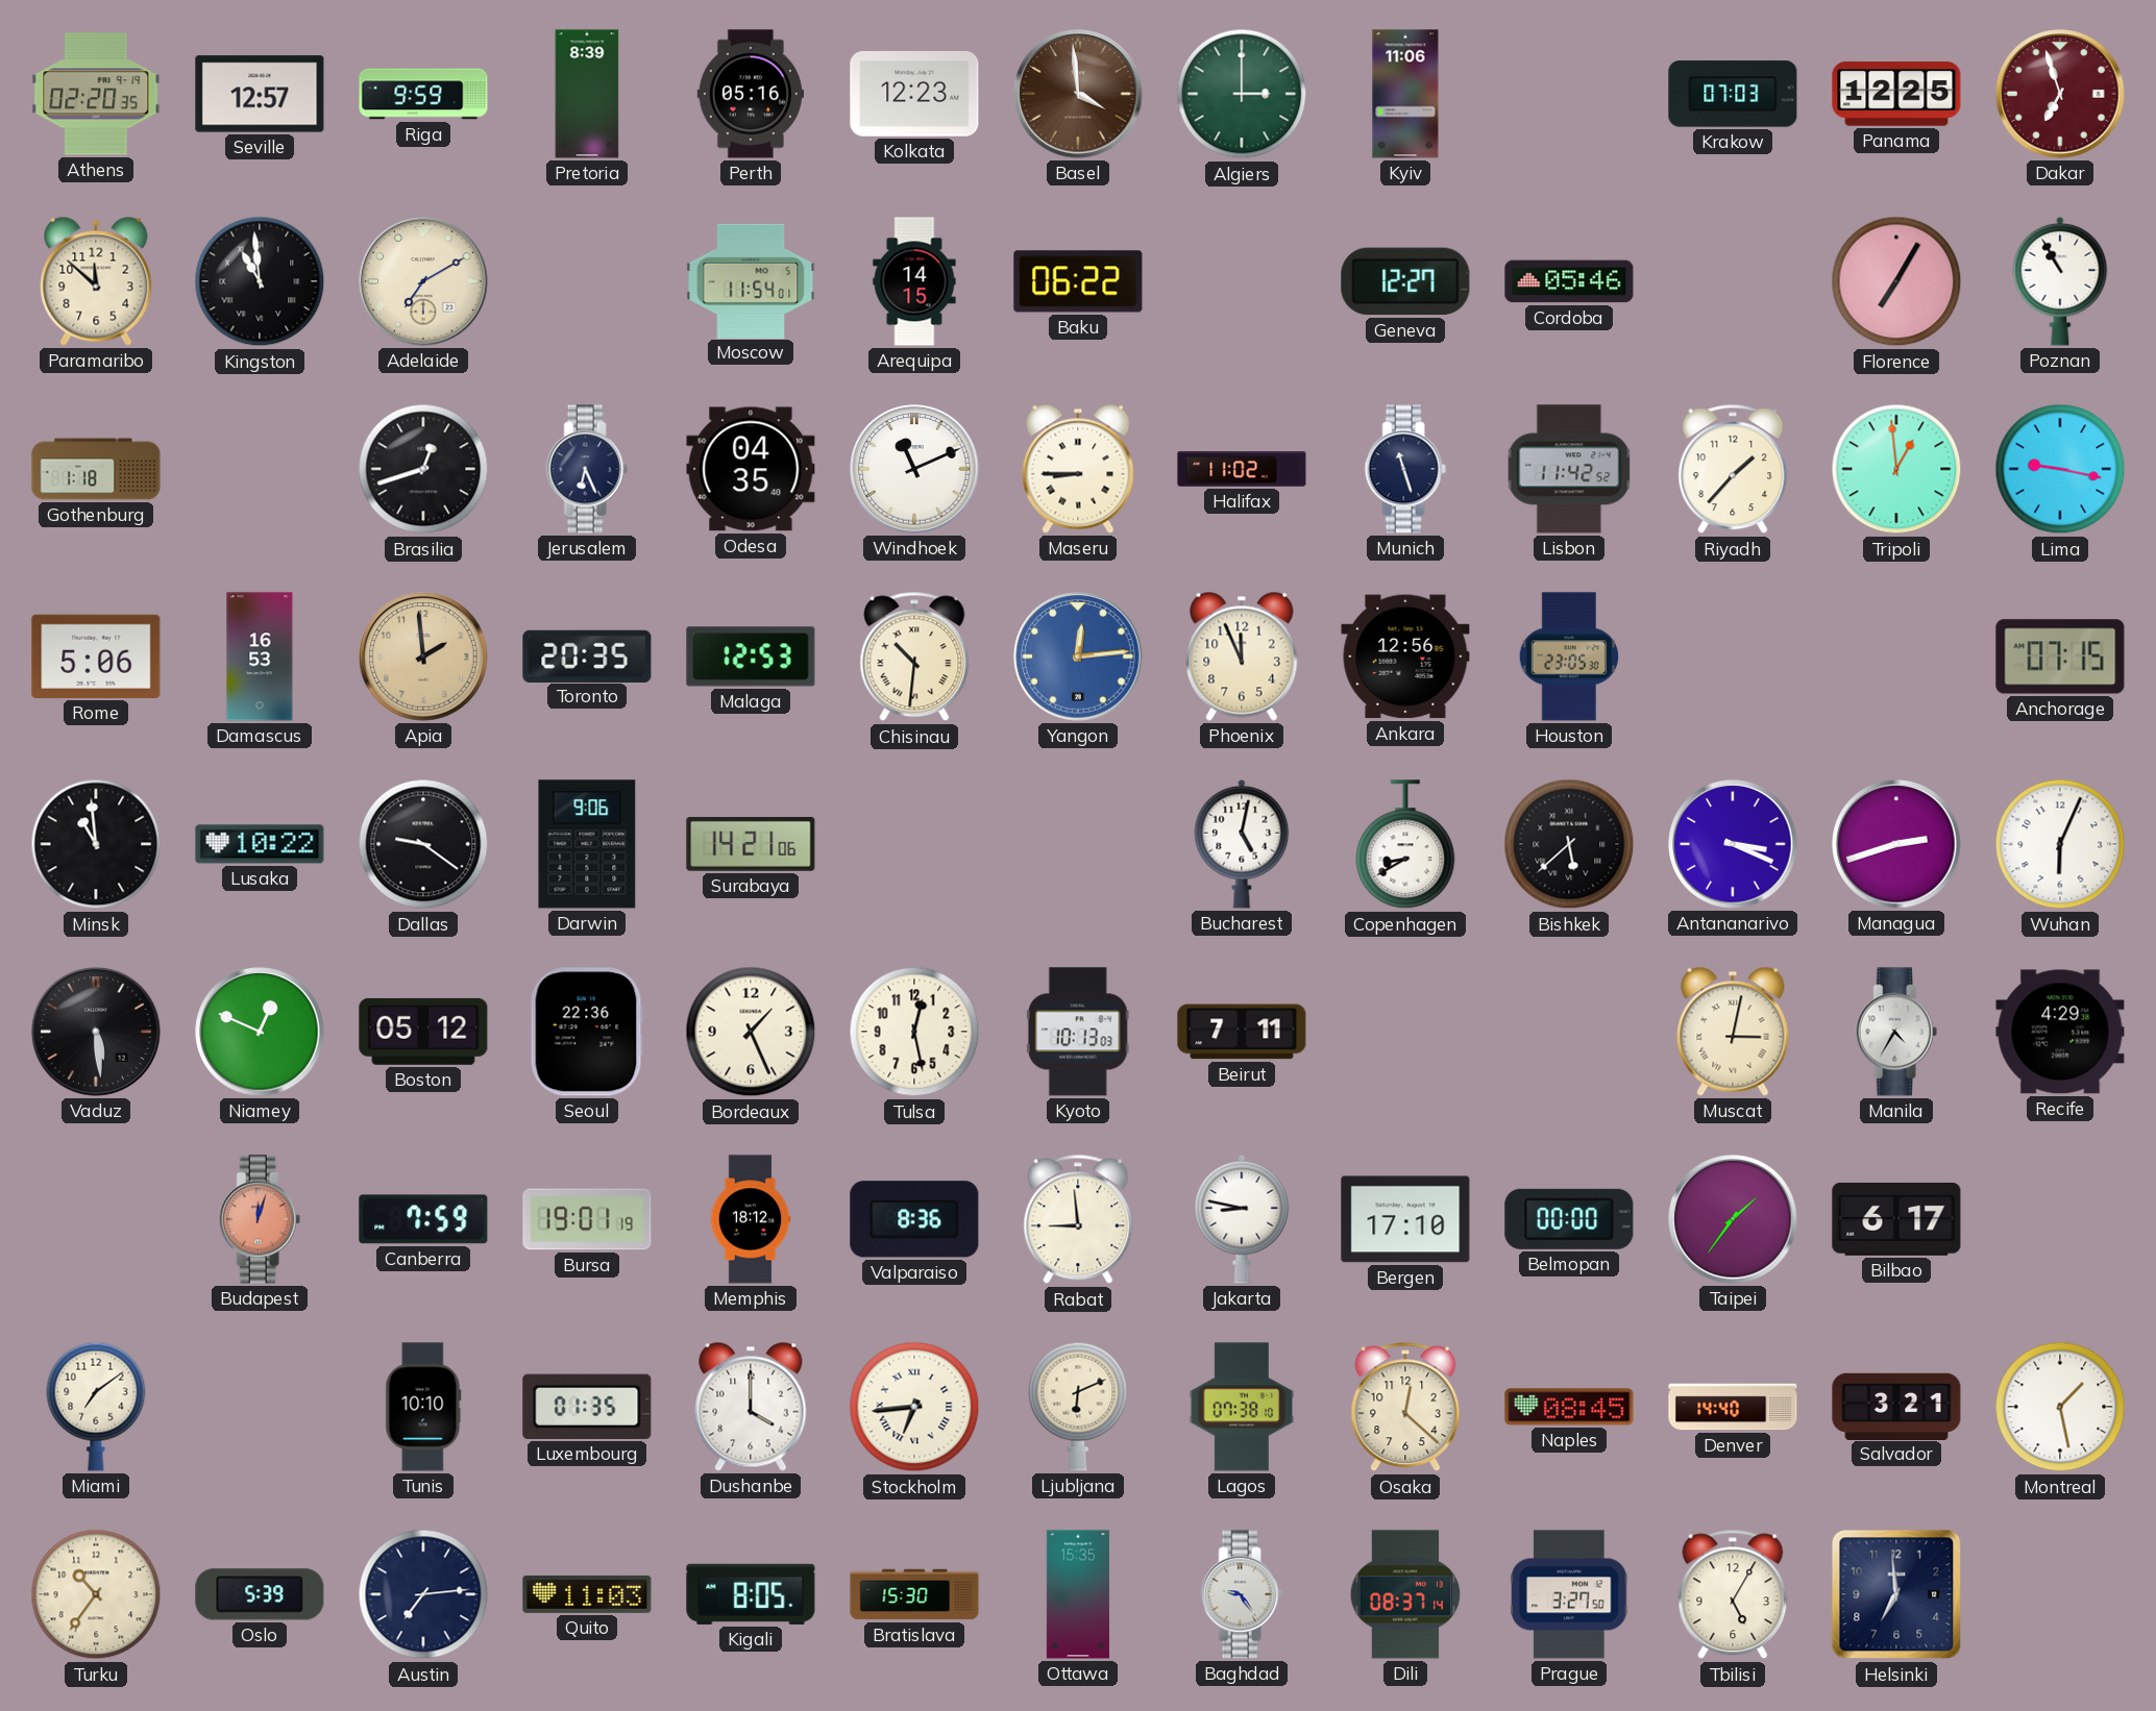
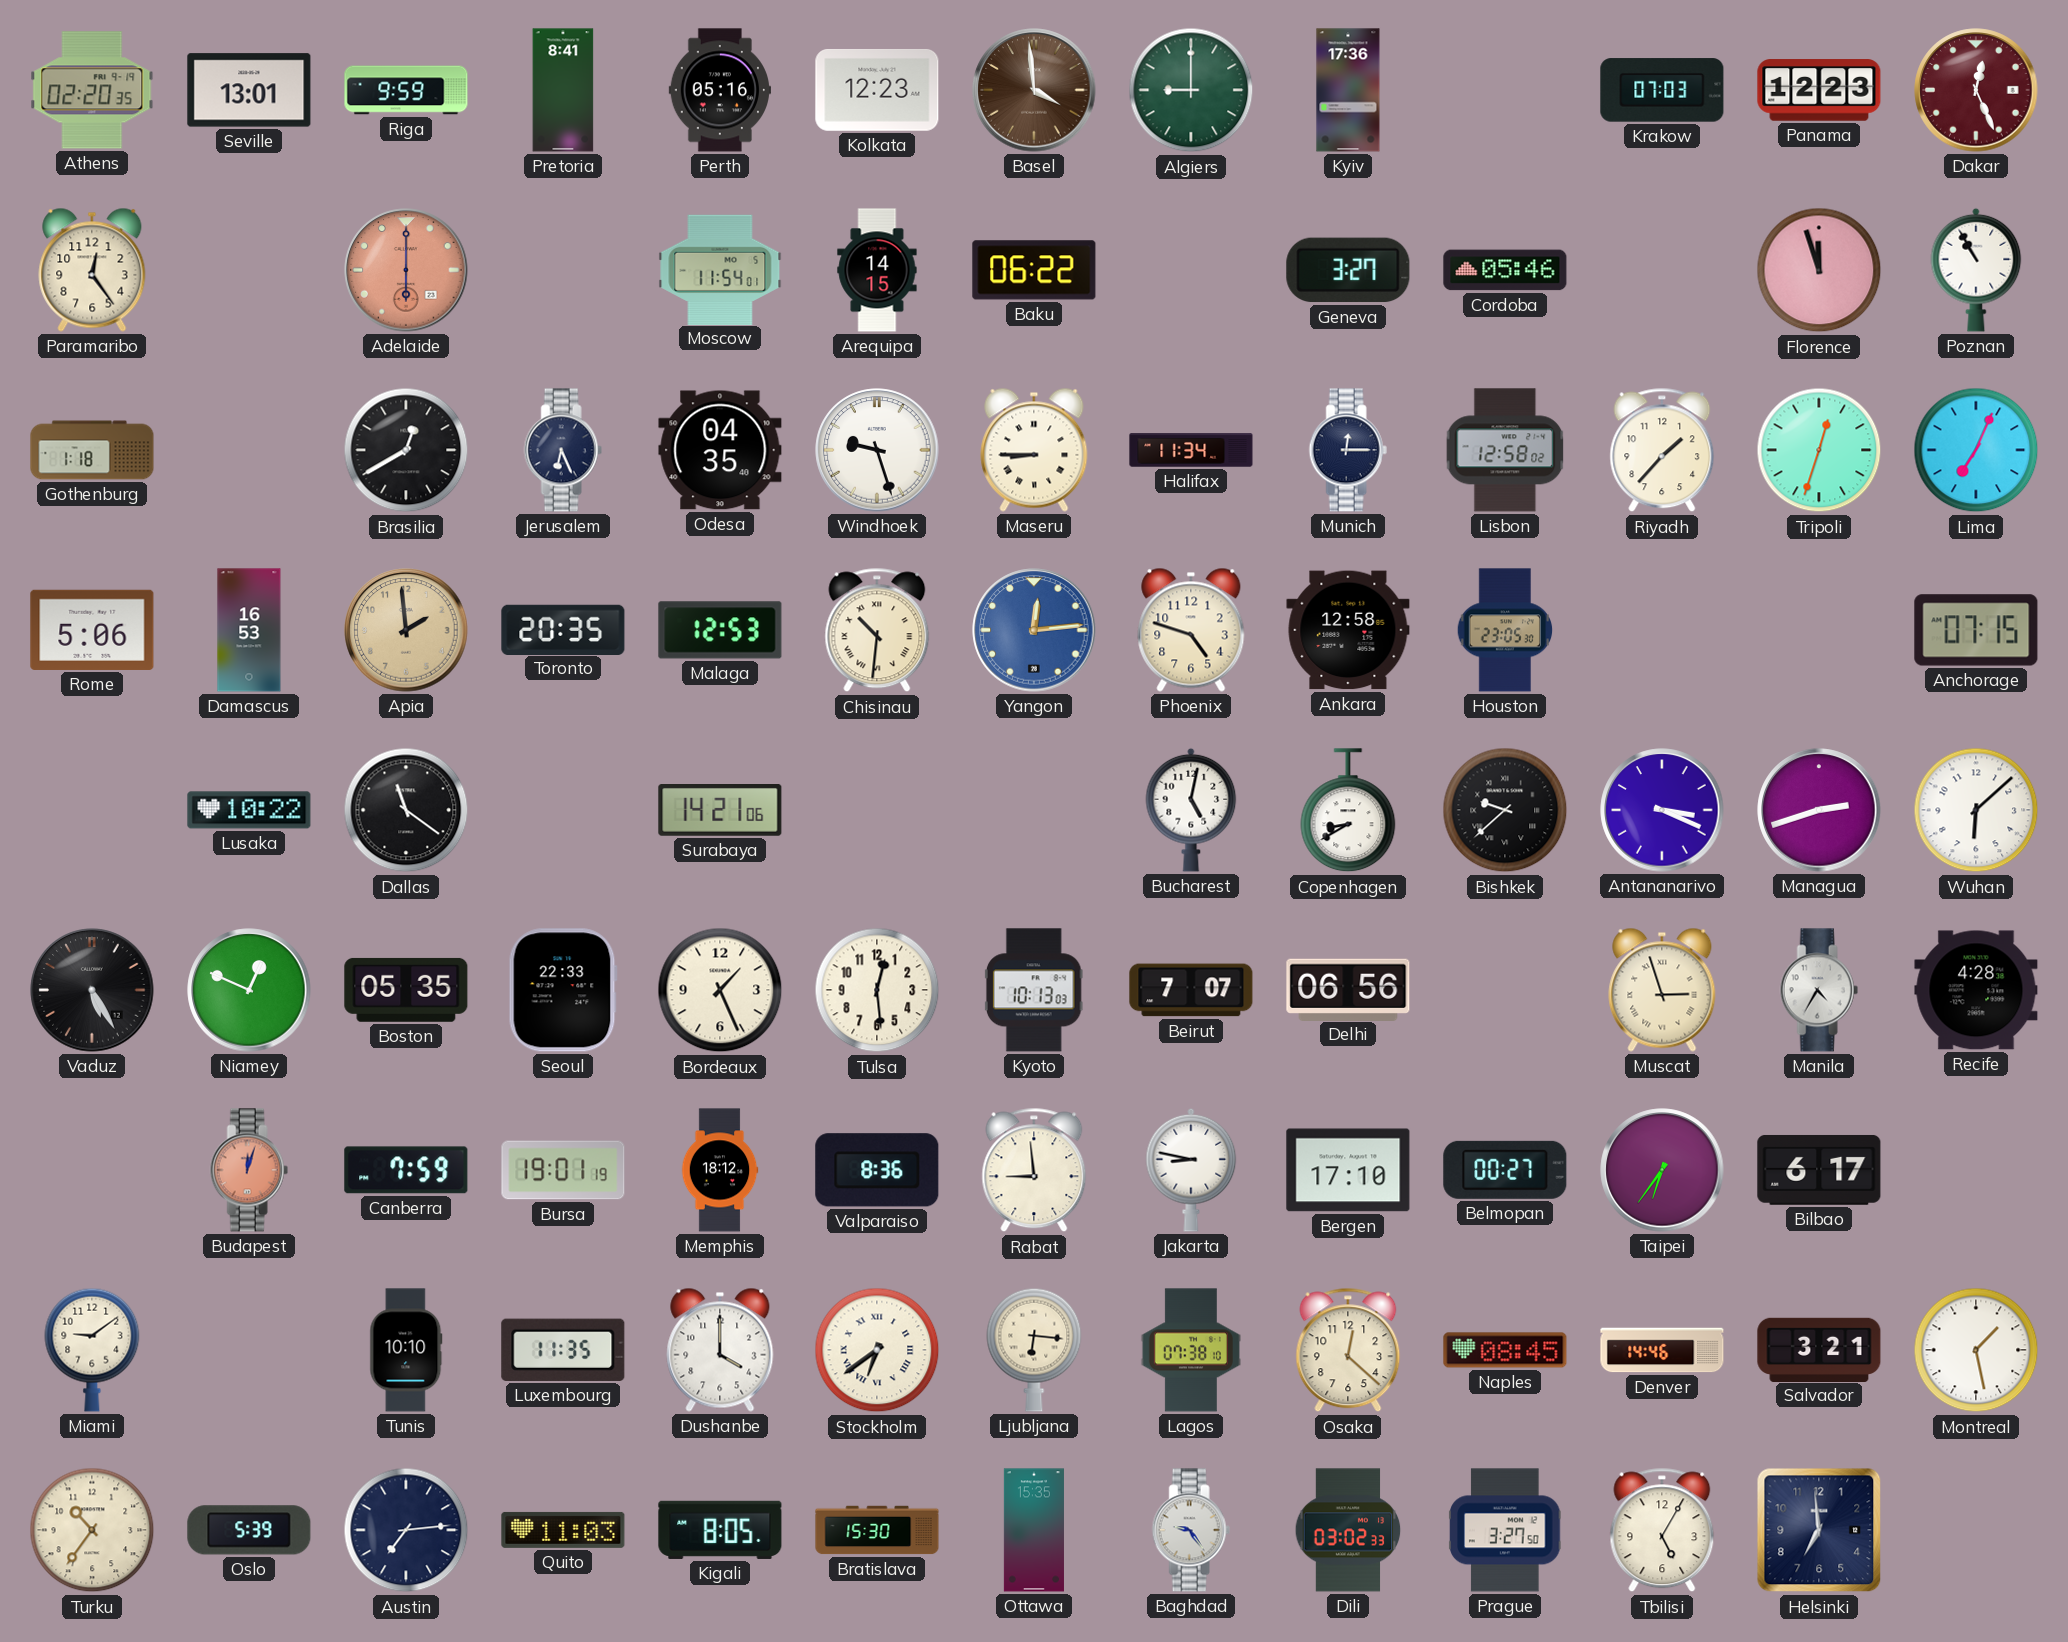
Seville: 12:57 -> 13:01 (249, 90)
Pretoria: 8:39 -> 8:41 (563, 90)
Algiers: 3:00 -> 9:00 (1191, 90)
Kyiv: 11:06 -> 17:36 (1348, 90)
Panama: 12:25 -> 12:23 (1819, 90)
Dakar: 6:57 -> 12:26 (1976, 90)
Paramaribo: 11:52 -> 12:24 (92, 270)
Kingston: 10:59 -> none (260, 281)
Adelaide: 7:10 -> 6:00 (406, 270)
Adelaide dial: cream -> salmon (406, 270)
Geneva: 12:27 -> 3:27 (1348, 270)
Florence: 7:05 -> 11:57 (1819, 270)
Brasilia: 12:42 -> 12:40 (406, 450)
Windhoek: 11:11 -> 9:27 (877, 450)
Halifax: 11:02 -> 11:34 (1191, 450)
Munich: 11:27 -> 12:15 (1348, 450)
Lisbon: 11:42 -> 12:58 (1505, 450)
Tripoli: 12:59 -> 12:33 (1819, 450)
Lima: 9:17 -> 7:04 (1976, 450)
Phoenix: 11:56 -> 4:48 (1191, 630)
Ankara: 12:56 -> 12:58 (1348, 630)
Minsk: 10:59 -> none (96, 844)
Dallas: 9:21 -> 11:21 (406, 810)
Darwin: 9:06 -> none (587, 844)
Bishkek: 5:38 -> 9:38 (1505, 810)
Wuhan: 6:04 -> 6:08 (1976, 810)
Vaduz: 5:29 -> 5:25 (92, 990)
Boston: 05:12 -> 05:35 (406, 990)
Seoul: 22:36 -> 22:33 (563, 990)
Tulsa: 12:28 -> 12:29 (877, 990)
Beirut: 7:11 -> 7:07 (1191, 990)
Delhi: none -> 06:56 (1348, 989)
Muscat: 3:02 -> 2:57 (1662, 990)
Recife: 4:29 -> 4:28 (1976, 990)
Belmopan: 00:00 -> 00:27 (1505, 1170)
Taipei: 1:36 -> 6:36 (1662, 1170)
Miami: 7:09 -> 9:09 (92, 1350)
Luxembourg: 01:35 -> 11:35 (563, 1350)
Stockholm: 6:44 -> 6:39 (877, 1350)
Ljubljana: 6:11 -> 6:16 (1034, 1350)
Denver: 14:40 -> 14:46 (1662, 1350)
Dili: 08:37 -> 03:02 (1348, 1530)
